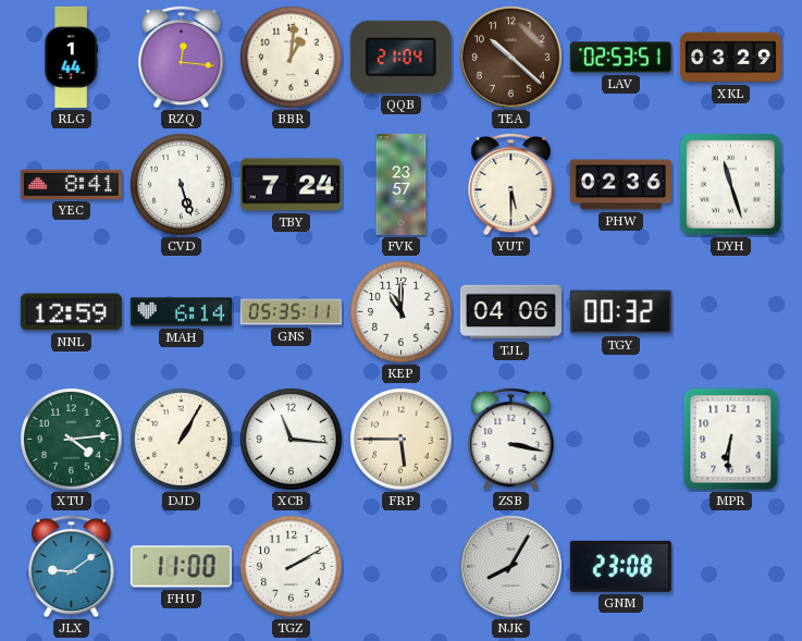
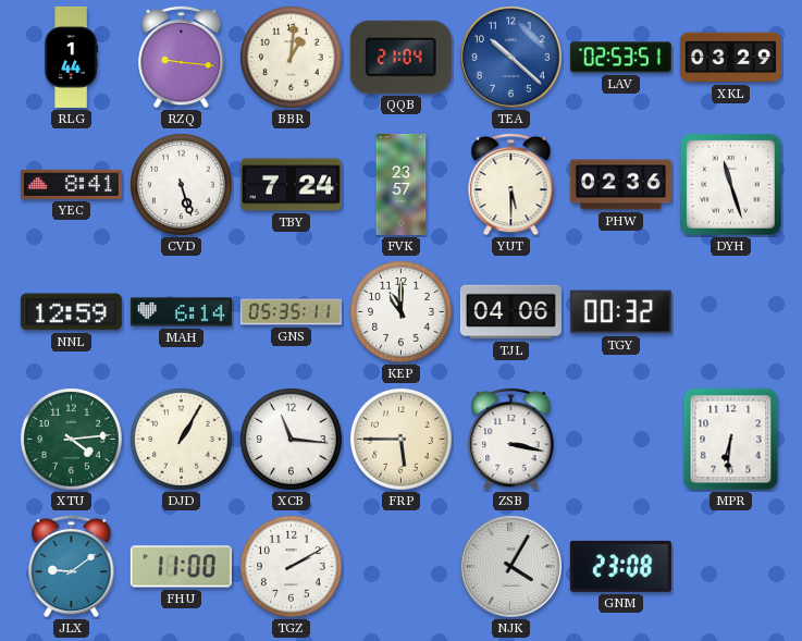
RZQ: 12:16 -> 9:16 (182, 57)
TEA dial: brown -> blue (510, 57)
NJK: 8:05 -> 4:05 (510, 566)
